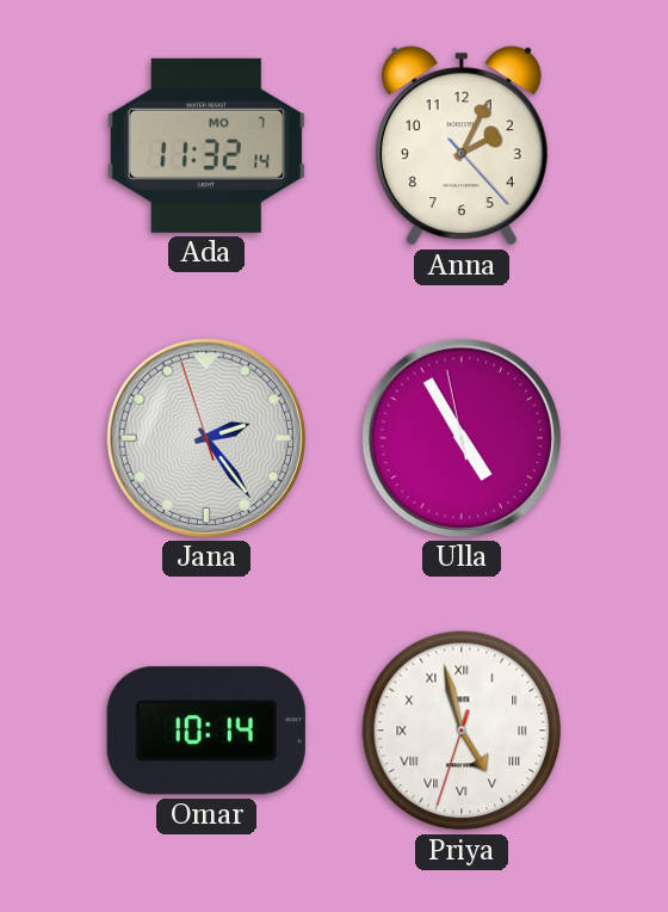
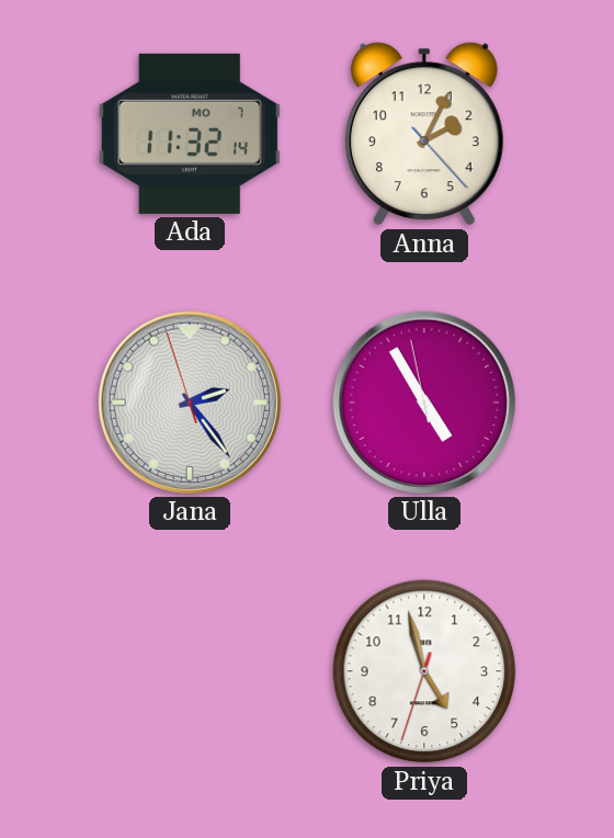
Omar: 10:14 -> none (206, 731)
Priya numerals: Roman -> Arabic (424, 671)
